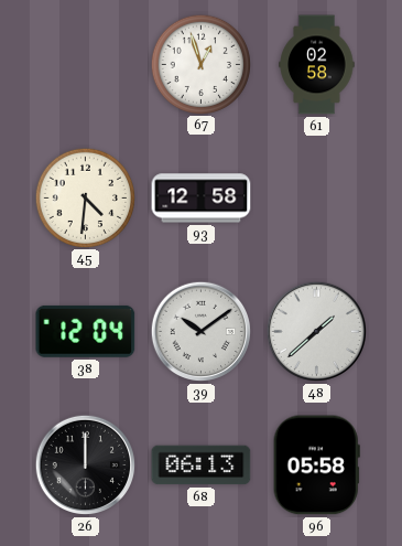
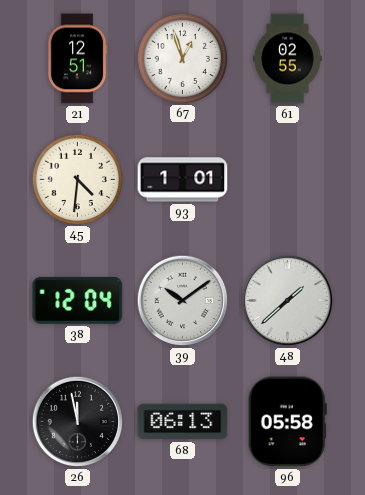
21: none -> 12:51 (77, 59)
61: 02:58 -> 02:55 (288, 59)
93: 12:58 -> 1:01 (183, 180)
26: 12:00 -> 11:58 (78, 422)
